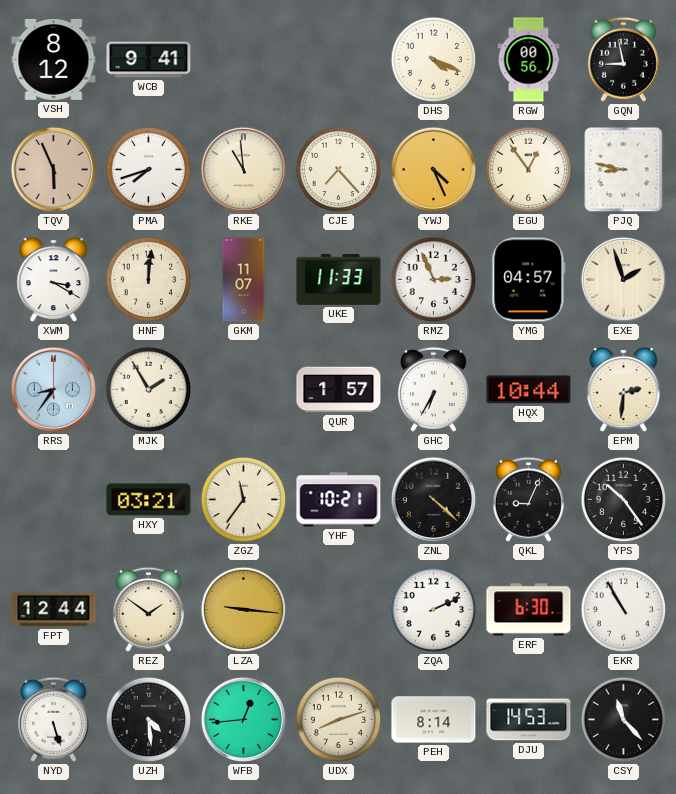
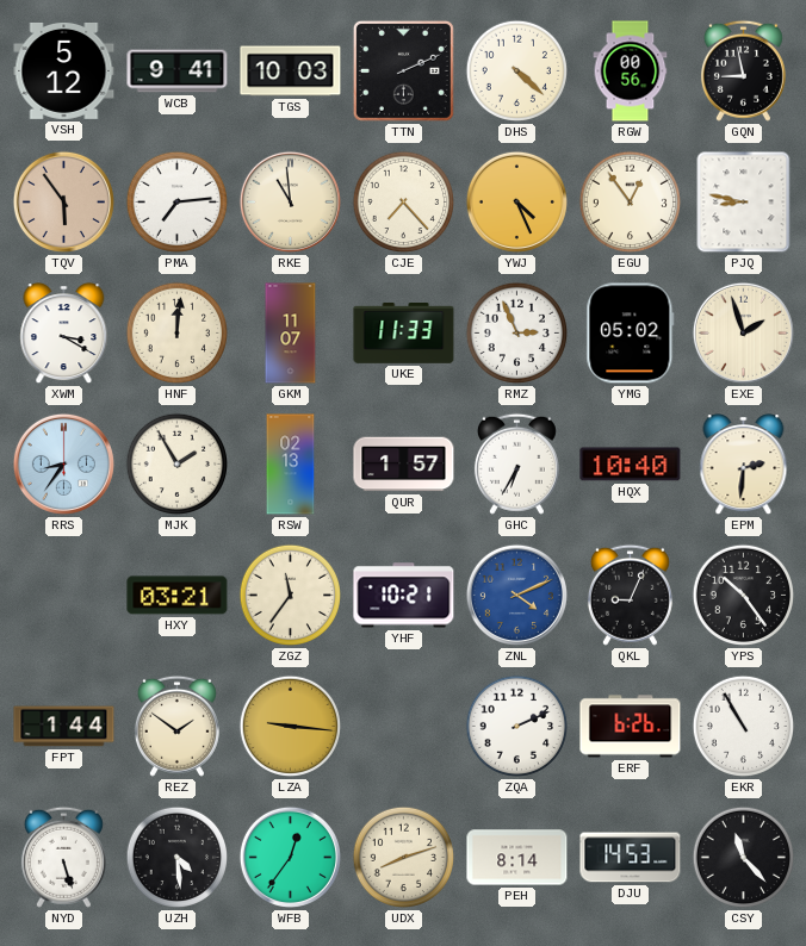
VSH: 8:12 -> 5:12 (64, 70)
TGS: none -> 10:03 (291, 71)
TTN: none -> 2:11 (403, 70)
DHS: 4:19 -> 4:22 (517, 71)
TQV: 5:56 -> 5:54 (63, 201)
PMA: 7:42 -> 7:14 (178, 203)
YMG: 04:57 -> 05:02 (631, 334)
RSW: none -> 02:13 (291, 465)
HQX: 10:44 -> 10:40 (631, 465)
ZNL: 4:22 -> 4:11 (516, 595)
ZNL dial: black -> blue (516, 595)
FPT: 12:44 -> 1:44 (64, 727)
ERF: 6:30 -> 6:26 (631, 727)
WFB: 12:44 -> 12:36 (290, 857)
